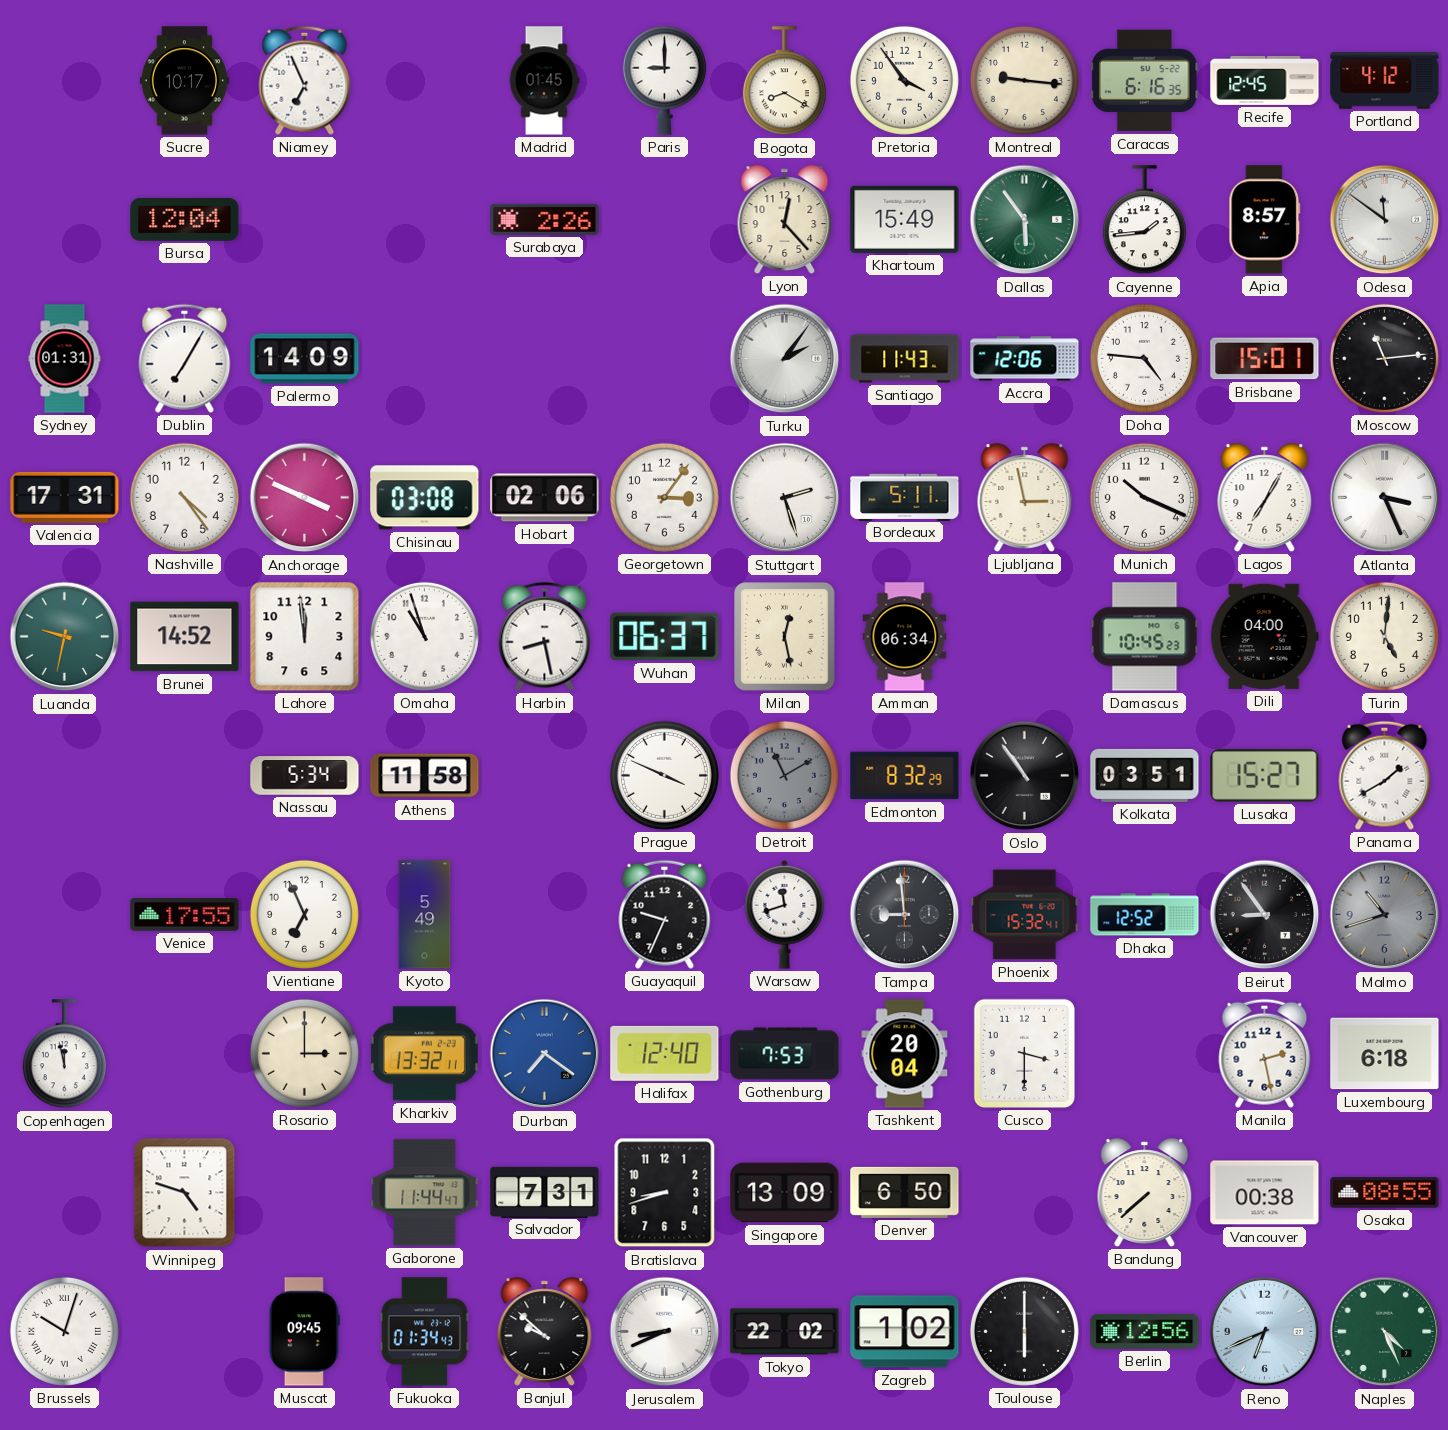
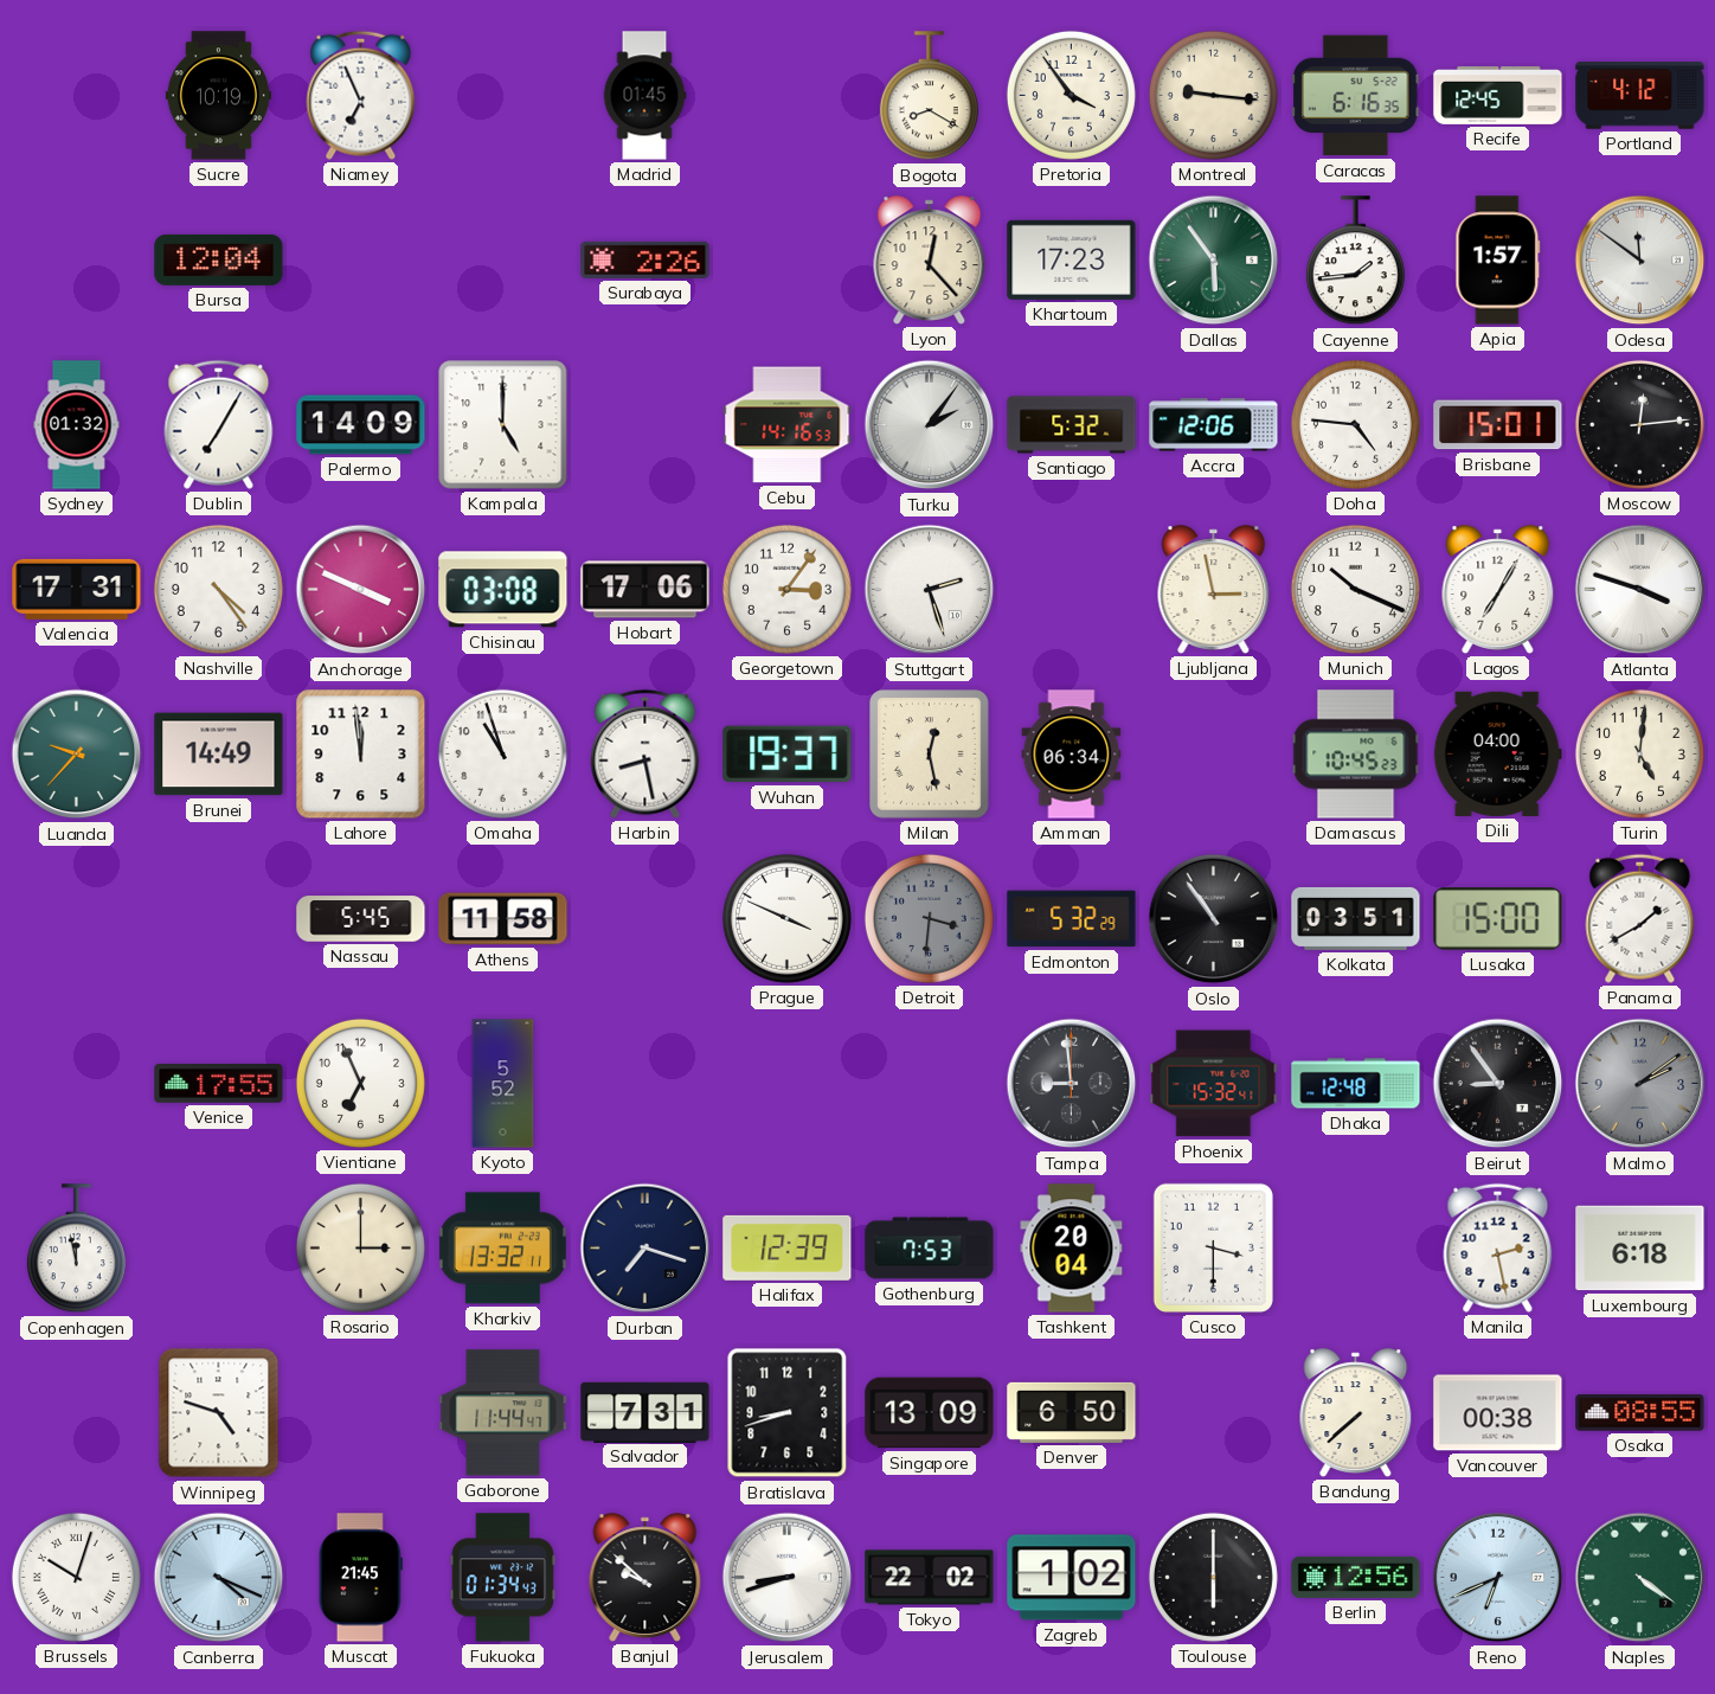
Sucre: 10:17 -> 10:19 (218, 96)
Paris: 9:00 -> none (664, 80)
Khartoum: 15:49 -> 17:23 (1072, 259)
Apia: 8:57 -> 1:57 (1498, 261)
Sydney: 01:31 -> 01:32 (77, 425)
Kampala: none -> 5:00 (503, 425)
Cebu: none -> 14:16 (788, 425)
Santiago: 11:43 -> 5:32 (1072, 425)
Moscow: 11:14 -> 12:14 (1639, 424)
Hobart: 02:06 -> 17:06 (645, 590)
Bordeaux: 5:11 -> none (905, 497)
Atlanta: 3:26 -> 3:48 (1640, 590)
Luanda: 9:32 -> 9:37 (77, 755)
Brunei: 14:52 -> 14:49 (219, 755)
Wuhan: 06:37 -> 19:37 (788, 755)
Nassau: 5:34 -> 5:45 (361, 919)
Detroit: 11:10 -> 3:31 (929, 918)
Edmonton: 8:32 -> 5:32 (1072, 919)
Lusaka: 15:27 -> 15:00 (1498, 919)
Kyoto: 5:49 -> 5:52 (503, 1084)
Guayaquil: 9:34 -> none (665, 914)
Warsaw: 11:42 -> none (785, 914)
Dhaka: 12:52 -> 12:48 (1356, 1084)
Malmo: 10:42 -> 2:09 (1640, 1084)
Durban: 7:21 -> 7:18 (645, 1249)
Durban dial: blue -> navy (645, 1249)
Halifax: 12:40 -> 12:39 (788, 1247)
Canberra: none -> 4:19 (219, 1578)
Muscat: 09:45 -> 21:45 (360, 1578)
Jerusalem: 8:41 -> 8:42 (788, 1578)
Naples: 4:26 -> 4:21 (1640, 1578)
